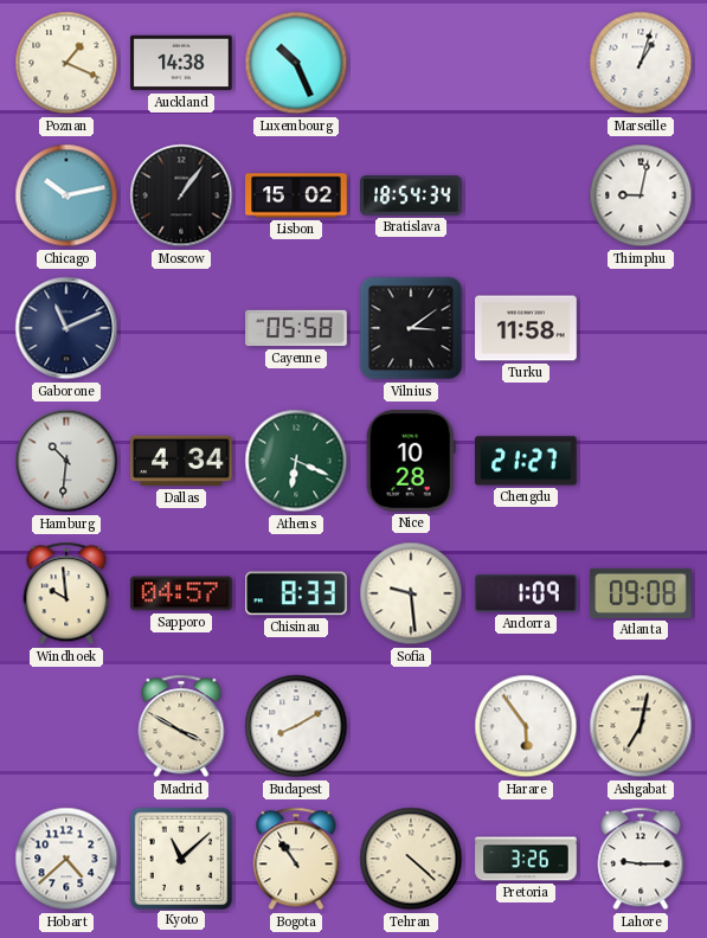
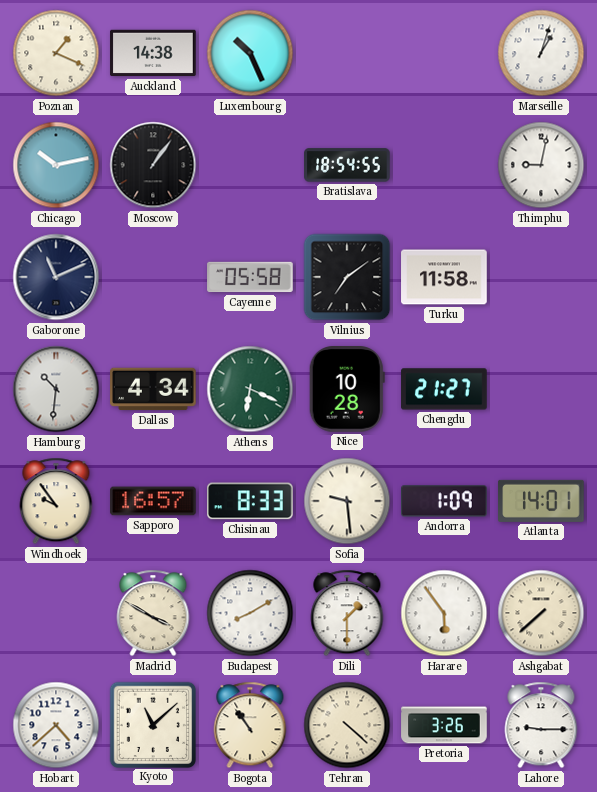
Lisbon: 15:02 -> none (296, 195)
Bratislava: 18:54:34 -> 18:54:55 (347, 165)
Vilnius: 3:09 -> 7:09 (347, 277)
Windhoek: 9:59 -> 9:54 (56, 501)
Sapporo: 04:57 -> 16:57 (153, 501)
Atlanta: 09:08 -> 14:01 (541, 501)
Dili: none -> 1:30 (347, 613)
Ashgabat: 7:02 -> 7:38 (541, 613)
